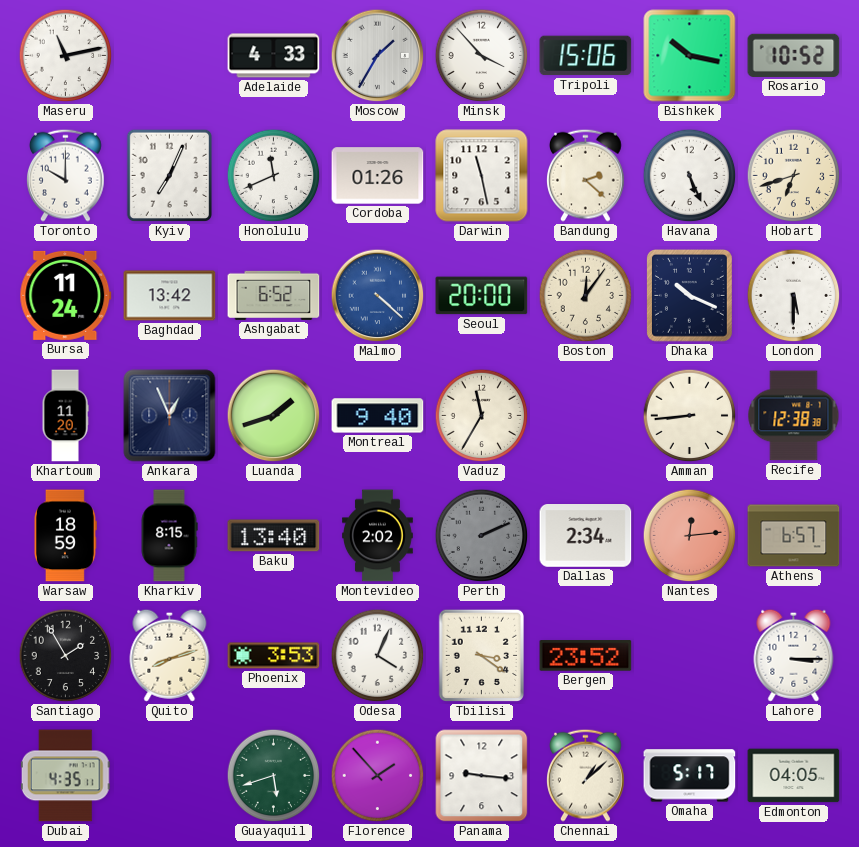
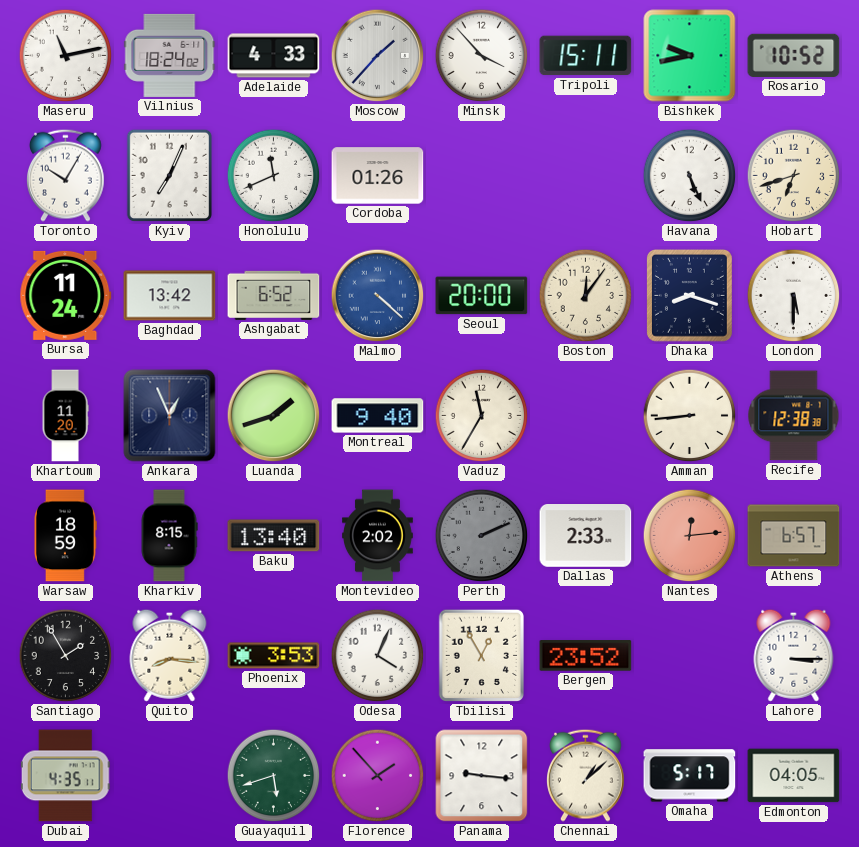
Vilnius: none -> 18:24 (170, 55)
Moscow: 1:35 -> 1:37 (378, 56)
Tripoli: 15:06 -> 15:11 (586, 56)
Bishkek: 10:17 -> 9:43 (690, 56)
Toronto: 10:00 -> 10:05 (66, 175)
Darwin: 11:28 -> none (482, 176)
Bandung: 2:22 -> none (586, 175)
Dhaka: 10:19 -> 8:18 (689, 296)
Dallas: 2:34 -> 2:33 (586, 536)
Quito: 8:12 -> 8:16 (170, 655)
Tbilisi: 3:21 -> 12:55 (481, 656)
